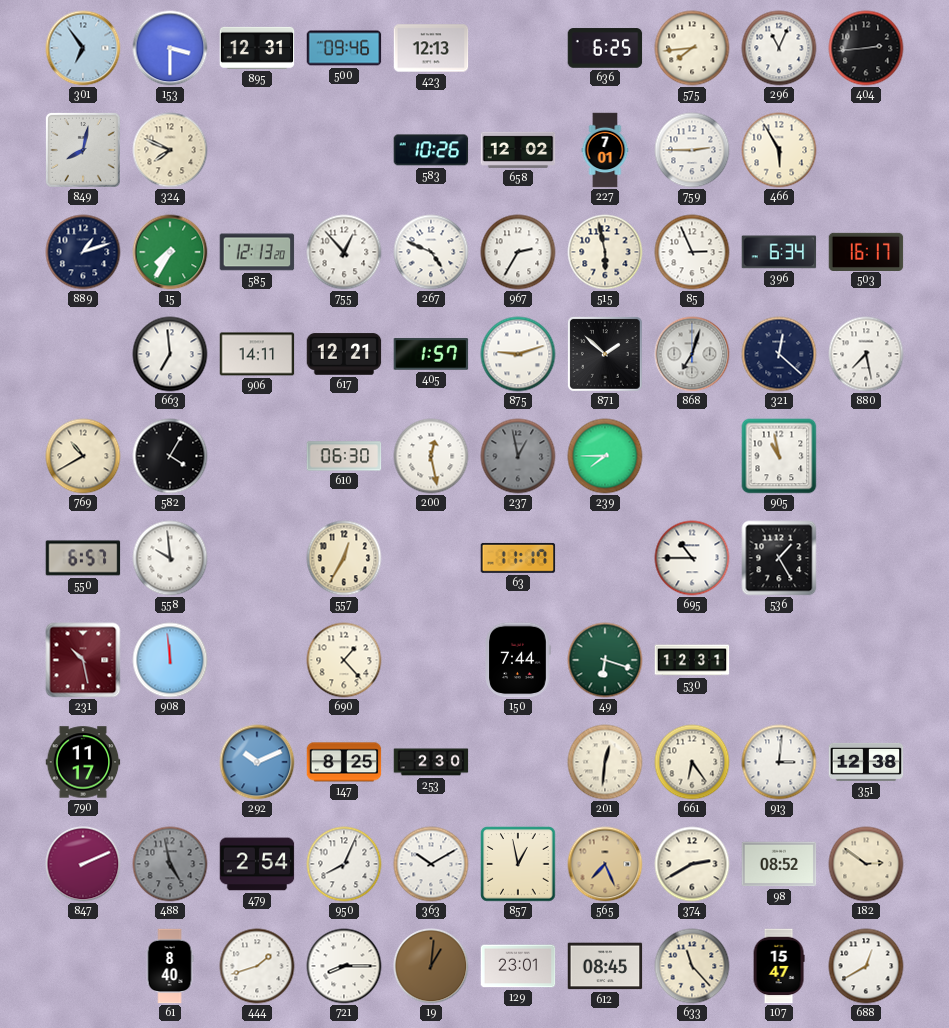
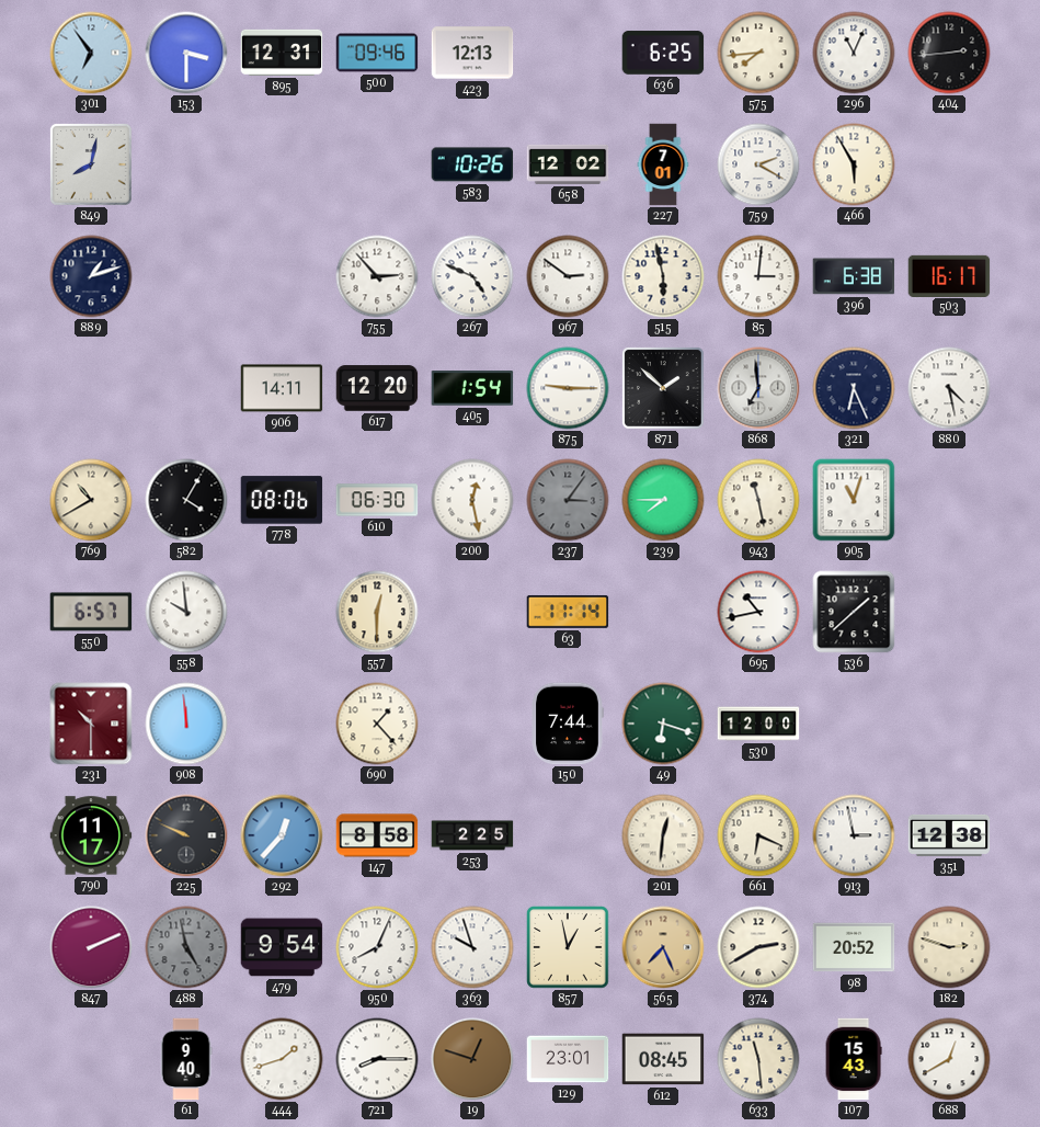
324: 7:49 -> none (170, 150)
759: 2:45 -> 2:20 (758, 164)
15: 7:35 -> none (170, 252)
585: 12:13 -> none (257, 252)
755: 12:53 -> 2:53 (377, 276)
967: 2:35 -> 2:51 (568, 276)
85: 2:56 -> 3:01 (758, 276)
396: 6:34 -> 6:38 (854, 276)
663: 6:59 -> none (170, 354)
617: 12:21 -> 12:20 (377, 388)
405: 1:57 -> 1:54 (472, 388)
875: 9:12 -> 9:15 (568, 388)
868: 7:03 -> 6:59 (758, 388)
321: 12:22 -> 6:26 (854, 388)
880: 7:28 -> 4:28 (949, 388)
778: none -> 08:06 (282, 500)
237: 12:58 -> 3:06 (568, 500)
943: none -> 11:28 (758, 500)
905: 10:58 -> 11:03 (854, 500)
557: 12:35 -> 12:30 (377, 612)
63: 11:17 -> 11:14 (568, 612)
695: 10:45 -> 10:43 (758, 612)
536: 1:25 -> 1:38 (854, 612)
231: 10:28 -> 10:30 (91, 724)
530: 12:31 -> 12:00 (758, 724)
225: none -> 9:49 (186, 835)
292: 10:11 -> 12:37 (282, 835)
147: 8:25 -> 8:58 (377, 835)
253: 2:30 -> 2:25 (472, 835)
661: 6:24 -> 6:19 (758, 835)
913: 3:01 -> 2:58 (854, 835)
479: 2:54 -> 9:54 (282, 947)
363: 10:10 -> 9:57 (472, 947)
98: 08:52 -> 20:52 (854, 947)
182: 2:51 -> 2:48 (949, 947)
61: 8:40 -> 9:40 (186, 1059)
19: 1:01 -> 12:48 (472, 1059)
633: 11:23 -> 11:29 (758, 1059)
107: 15:47 -> 15:43 (854, 1059)
